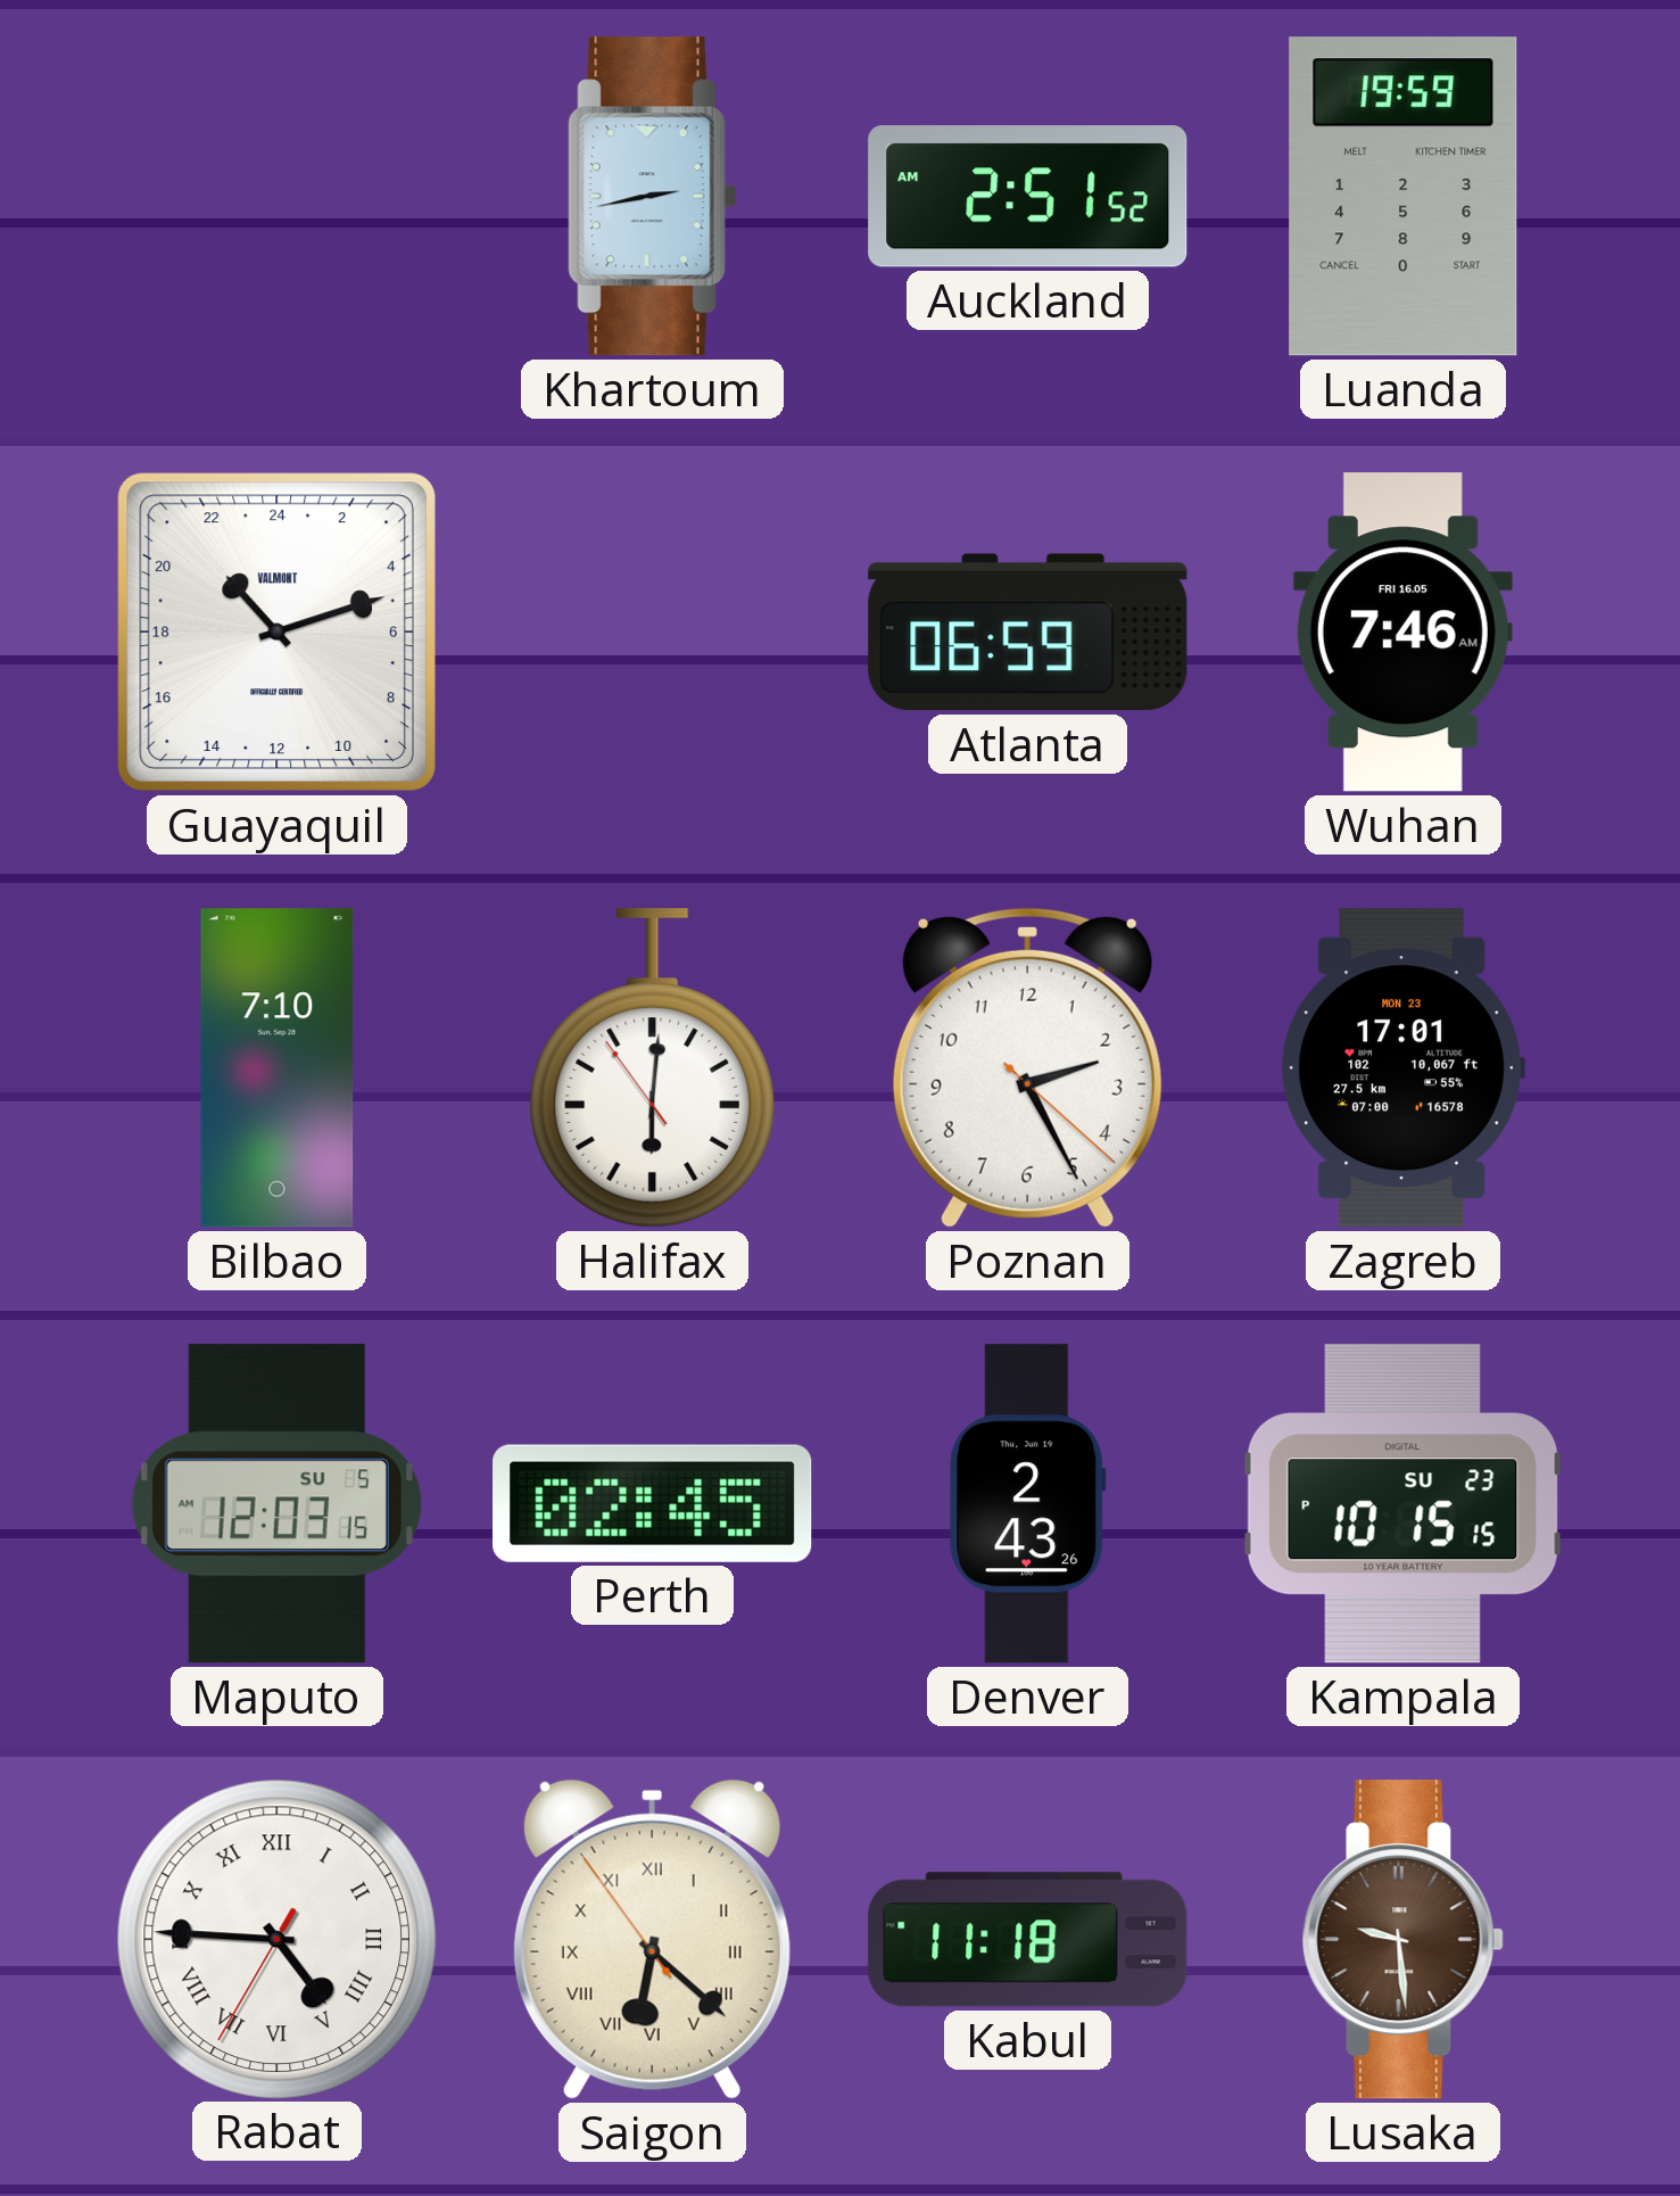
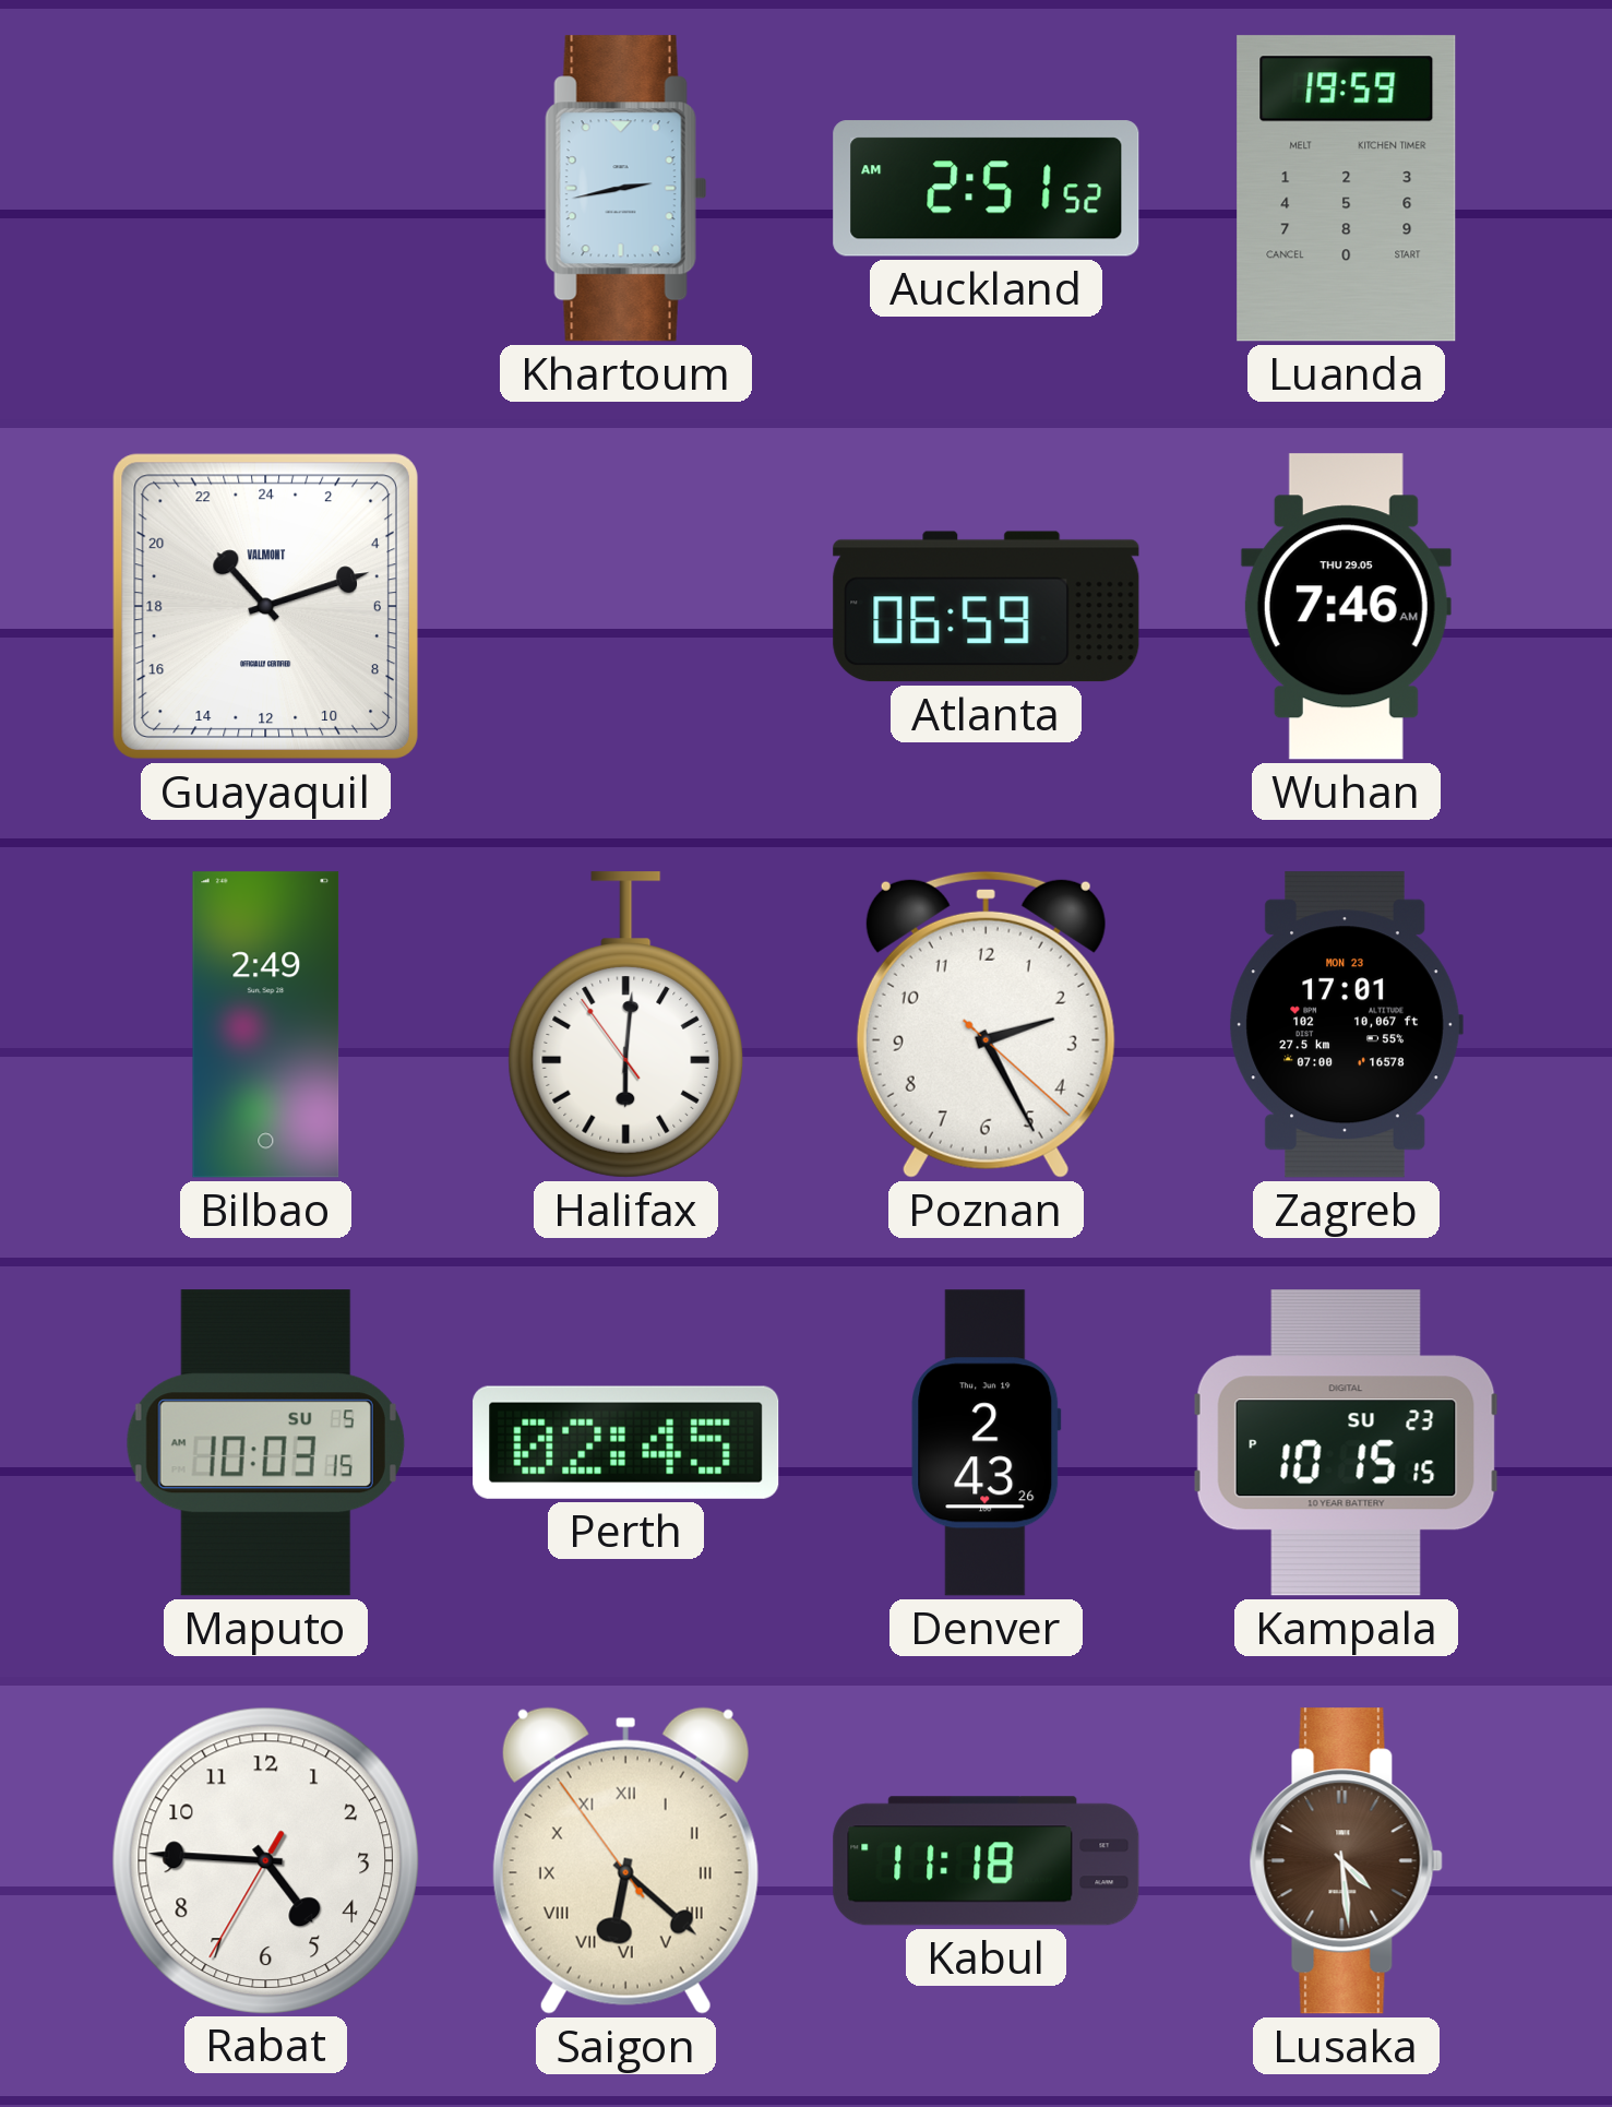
Wuhan date: FRI 16.05 -> THU 29.05 (1346, 607)
Bilbao: 7:10 -> 2:49 (266, 1025)
Maputo: 12:03 -> 10:03 (265, 1443)
Rabat numerals: Roman -> Arabic (265, 1860)
Lusaka: 9:29 -> 4:29 (1346, 1861)
